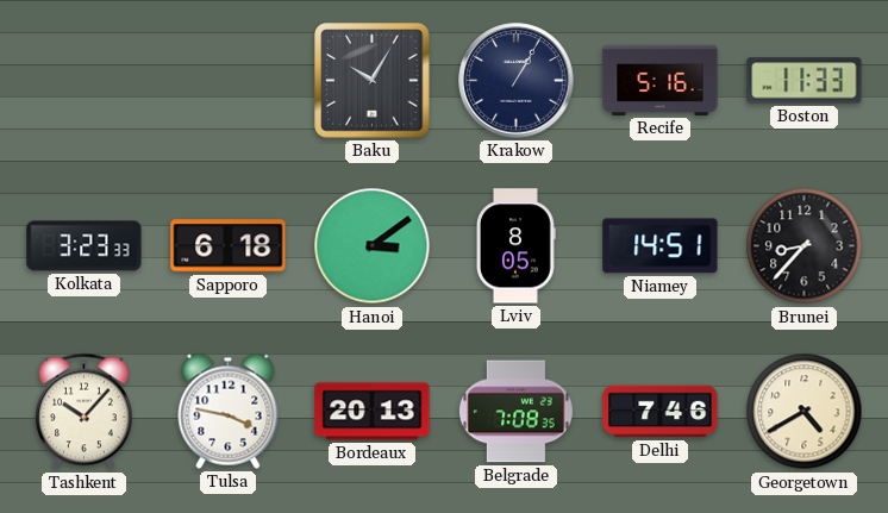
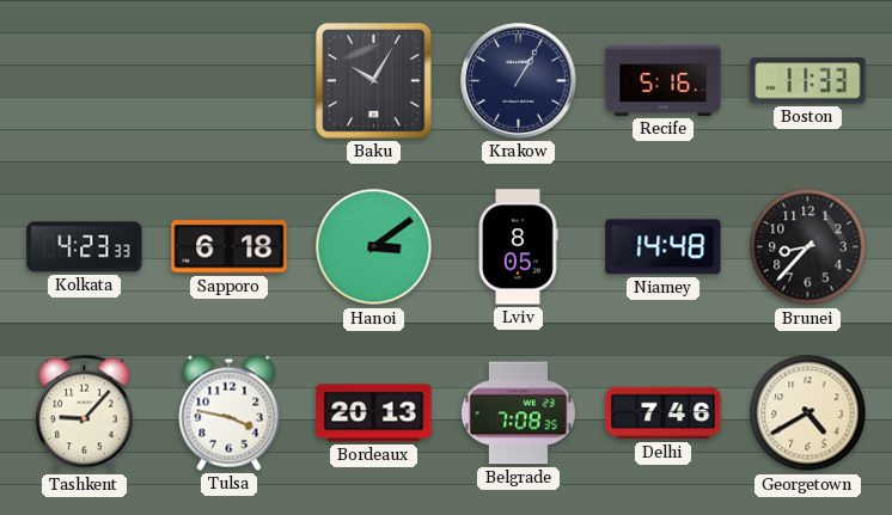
Kolkata: 3:23 -> 4:23 (85, 247)
Niamey: 14:51 -> 14:48 (664, 247)
Tashkent: 10:07 -> 9:07 (84, 413)
